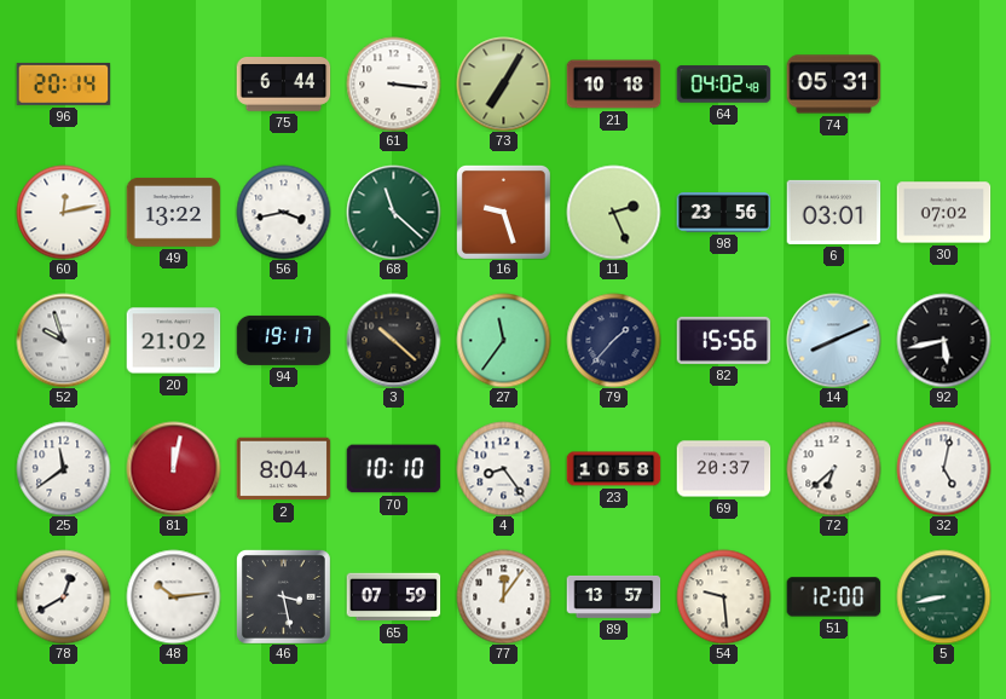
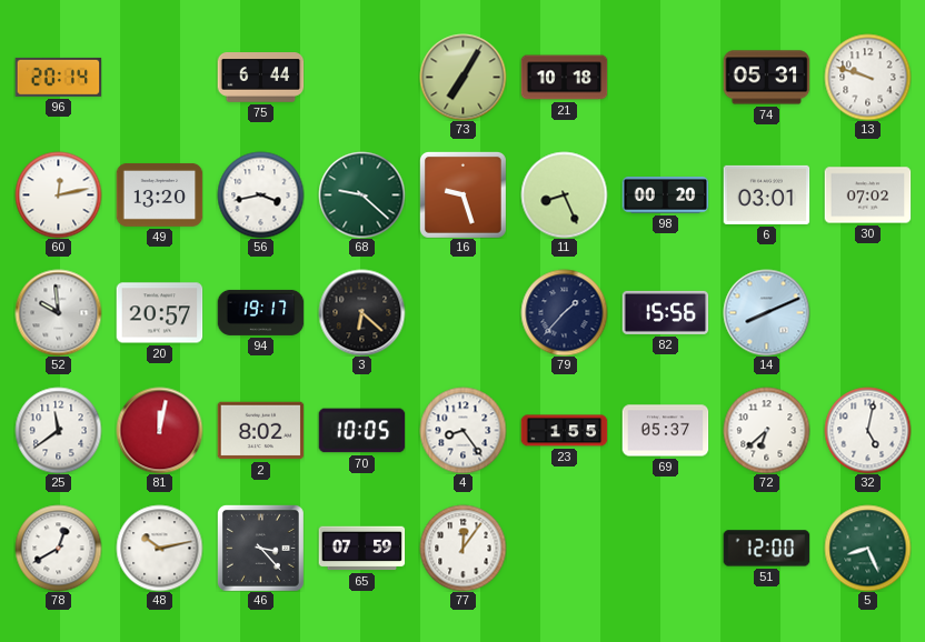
61: 3:16 -> none (393, 83)
64: 04:02 -> none (723, 85)
13: none -> 9:48 (867, 77)
49: 13:22 -> 13:20 (159, 195)
68: 11:22 -> 9:22 (361, 194)
11: 2:26 -> 8:26 (564, 194)
98: 23:56 -> 00:20 (665, 195)
52: 9:57 -> 9:59 (58, 312)
20: 21:02 -> 20:57 (159, 313)
3: 10:22 -> 6:22 (361, 312)
27: 11:36 -> none (503, 340)
92: 5:43 -> none (943, 340)
2: 8:04 -> 8:02 (260, 431)
70: 10:10 -> 10:05 (361, 431)
23: 10:58 -> 1:55 (564, 431)
69: 20:37 -> 05:37 (665, 431)
48: 10:14 -> 10:13 (159, 548)
46: 3:28 -> 3:23 (260, 548)
89: 13:57 -> none (613, 596)
54: 9:29 -> none (723, 596)
5: 8:43 -> 8:26 (867, 548)
